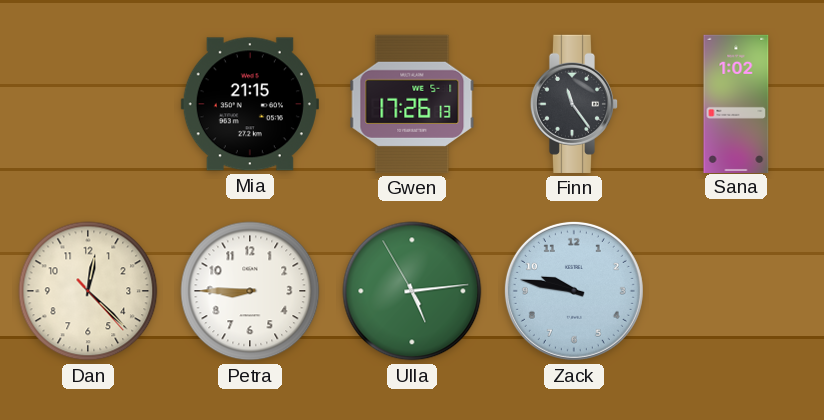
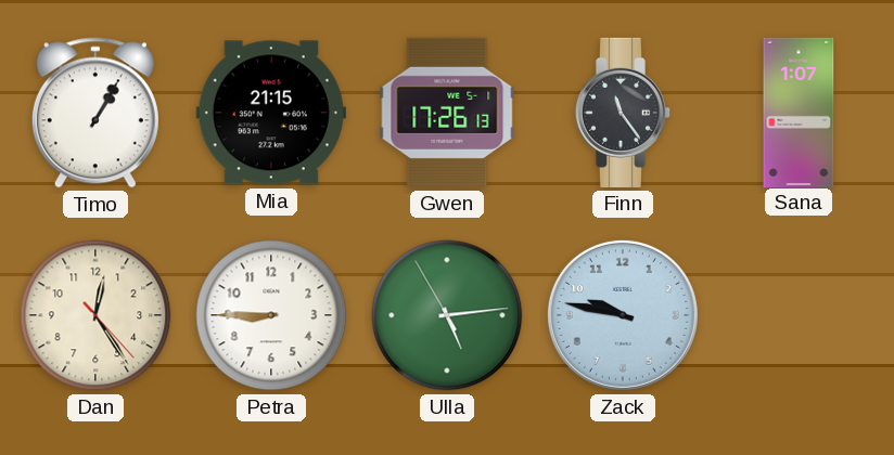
Timo: none -> 1:05 (95, 113)
Sana: 1:02 -> 1:07 (799, 112)
Dan: 12:22 -> 12:24 (95, 315)
